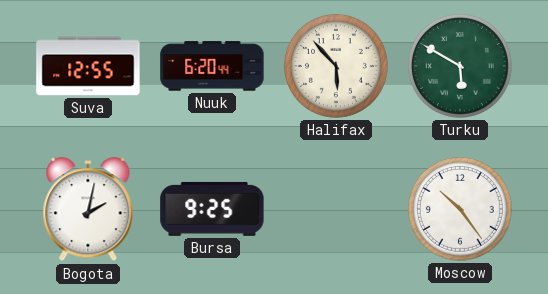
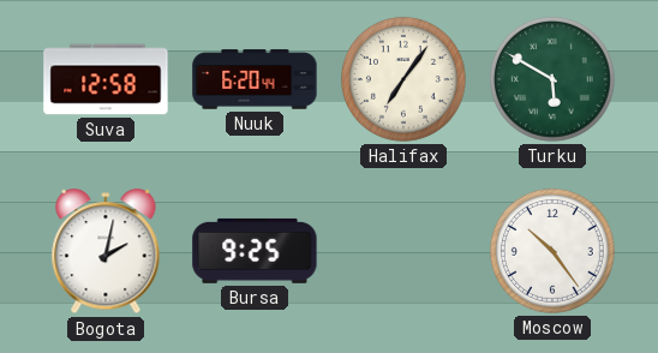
Suva: 12:55 -> 12:58 (106, 79)
Halifax: 5:53 -> 7:06 (403, 79)
